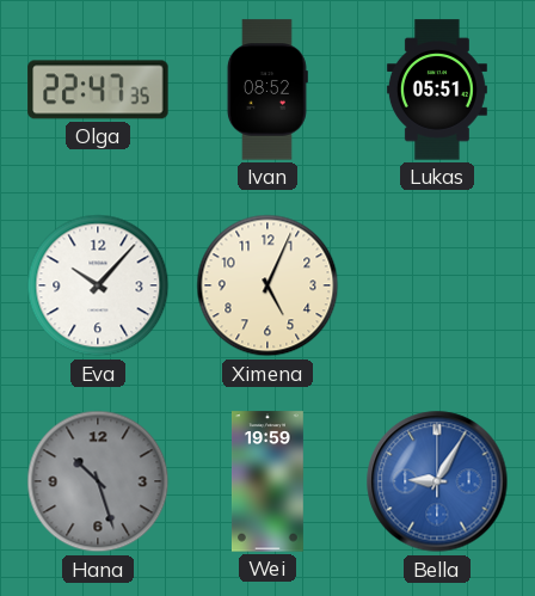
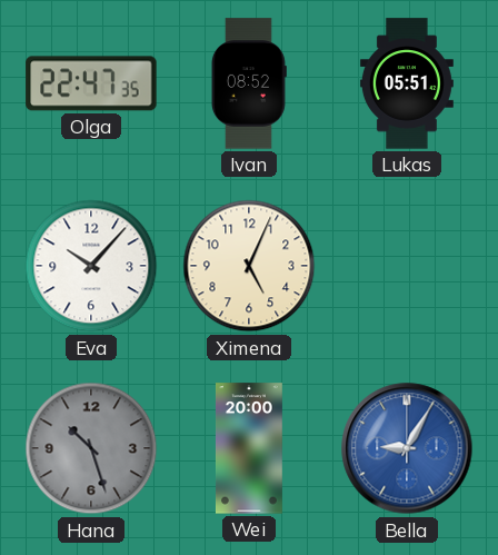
Wei: 19:59 -> 20:00 (249, 448)
